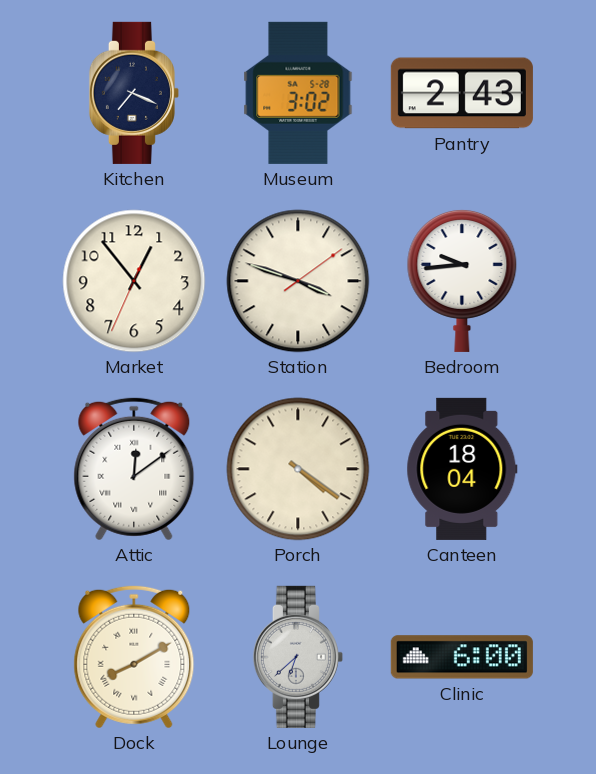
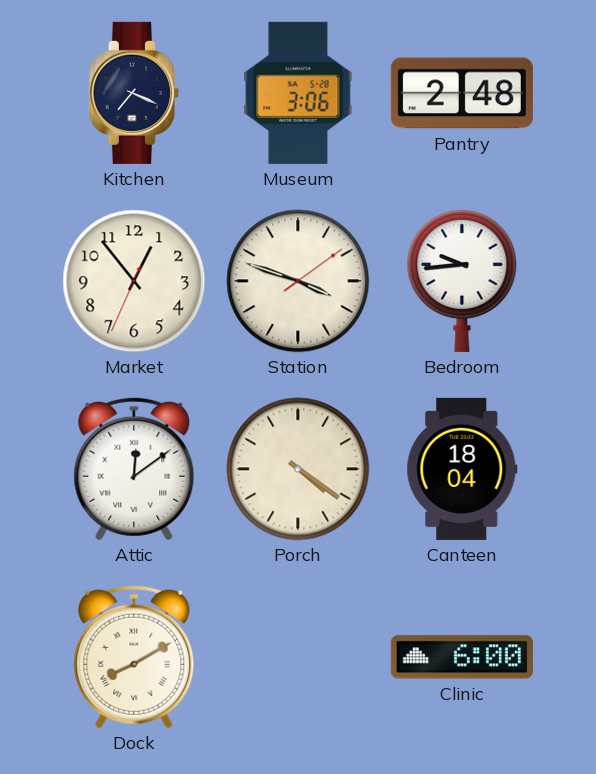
Museum: 3:02 -> 3:06 (298, 93)
Pantry: 2:43 -> 2:48 (462, 93)
Lounge: 6:38 -> none (298, 657)
